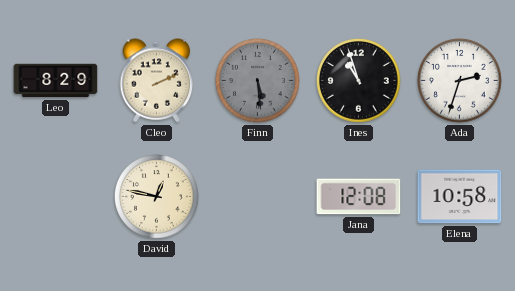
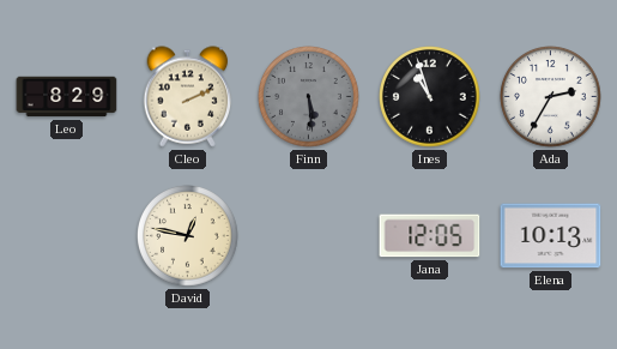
Ada: 2:33 -> 2:35 (551, 97)
Jana: 12:08 -> 12:05 (430, 236)
Elena: 10:58 -> 10:13 (551, 236)
